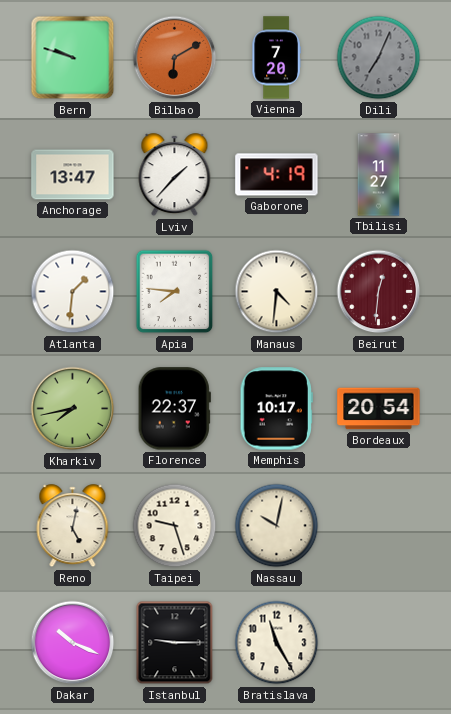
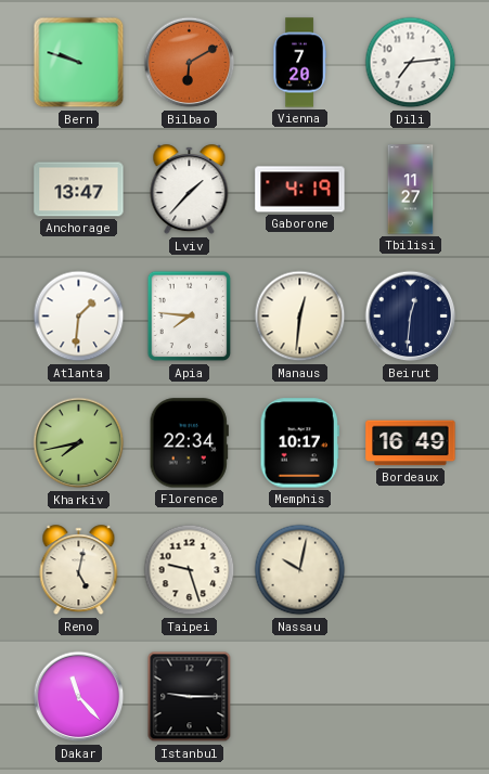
Dili: 7:04 -> 7:14 (411, 63)
Dili dial: grey -> white (411, 63)
Manaus: 4:31 -> 12:31 (300, 317)
Beirut dial: burgundy -> navy (411, 317)
Florence: 22:37 -> 22:34 (189, 443)
Bordeaux: 20:54 -> 16:49 (411, 443)
Dakar: 10:19 -> 11:23 (79, 697)
Bratislava: 11:25 -> none (277, 643)
